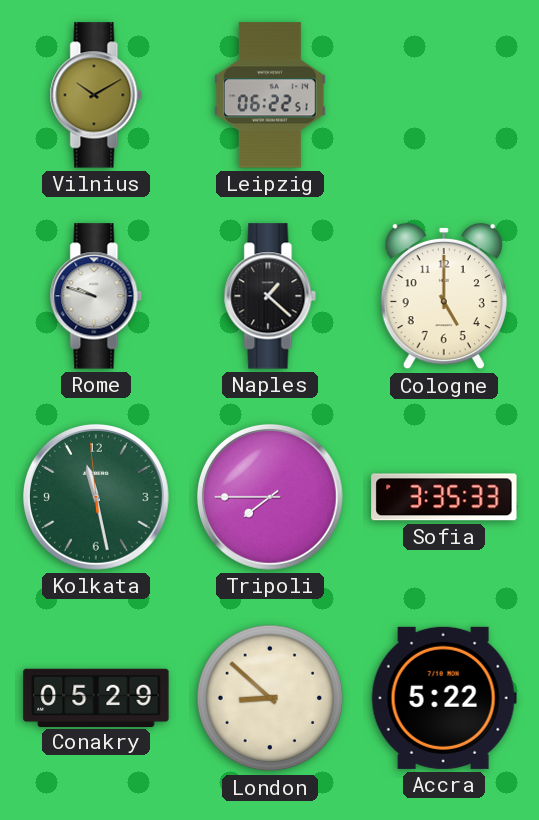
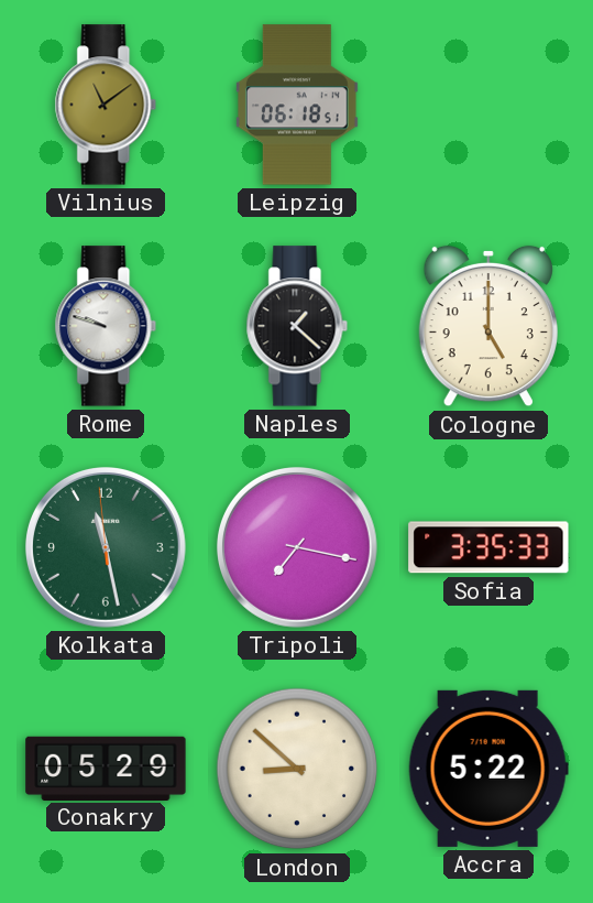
Vilnius: 10:10 -> 11:09 (106, 105)
Leipzig: 06:22 -> 06:18 (297, 105)
Tripoli: 7:45 -> 7:17 (297, 547)
